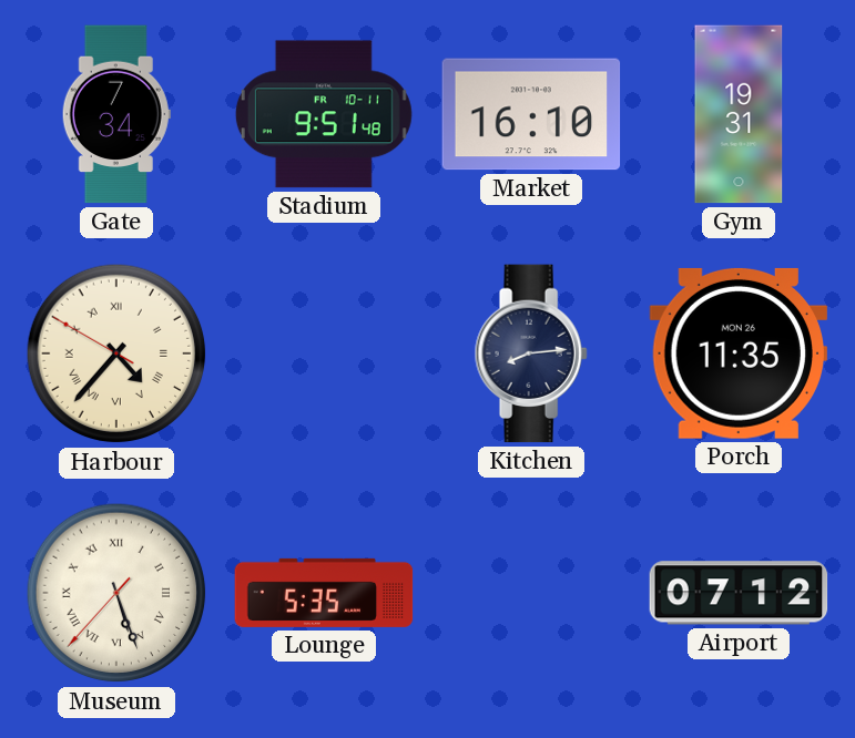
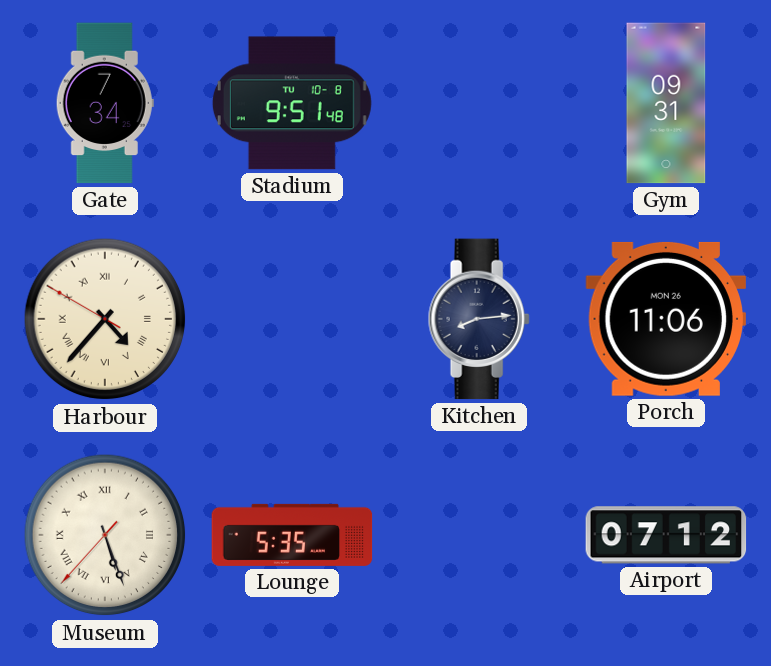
Stadium date: FR 10-11 -> TU 10-8 (292, 103)
Market: 16:10 -> none (531, 114)
Gym: 19:31 -> 09:31 (666, 103)
Porch: 11:35 -> 11:06 (665, 319)
